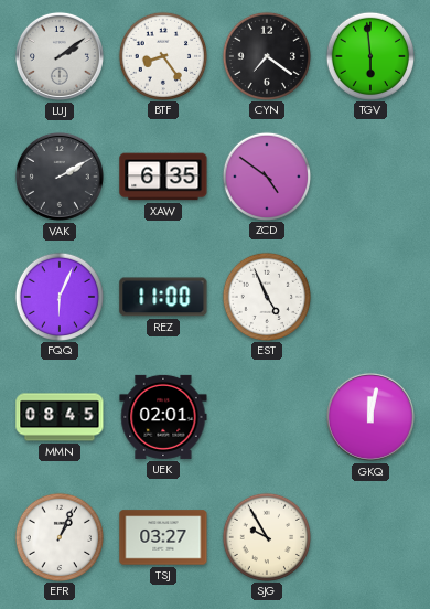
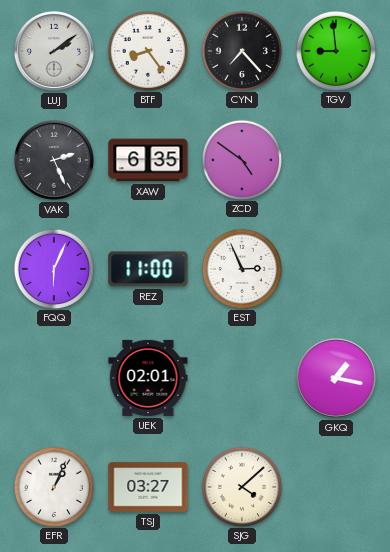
CYN: 7:21 -> 7:23 (241, 50)
TGV: 5:59 -> 8:59 (335, 50)
VAK: 2:10 -> 2:26 (54, 160)
EST: 4:56 -> 2:56 (241, 268)
MMN: 08:45 -> none (60, 417)
GKQ: 12:02 -> 1:17 (336, 378)
SJG: 9:55 -> 4:08 (241, 486)
